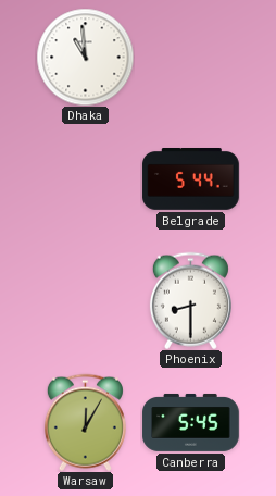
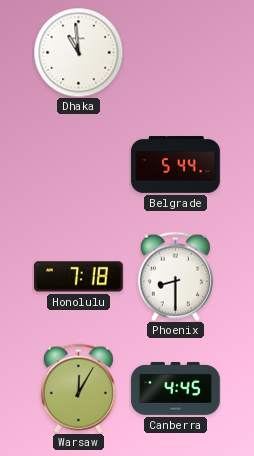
Honolulu: none -> 7:18 (79, 277)
Canberra: 5:45 -> 4:45 (176, 388)
